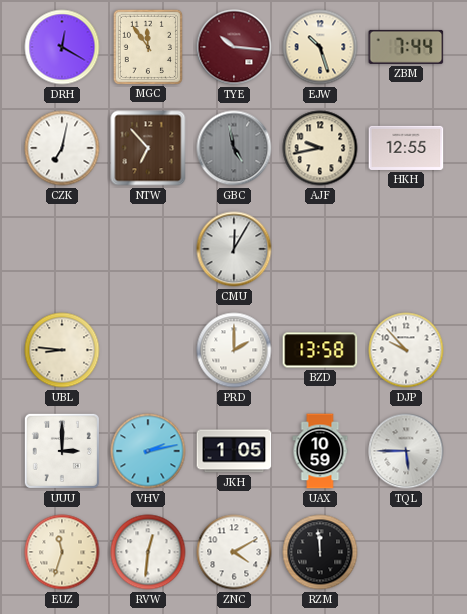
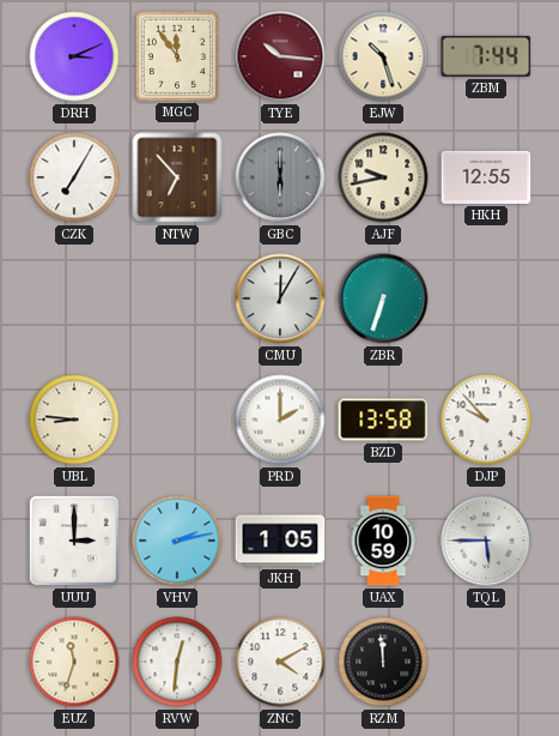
DRH: 12:20 -> 3:11 (74, 56)
CZK: 7:02 -> 7:05 (74, 177)
GBC: 4:58 -> 6:00 (280, 177)
ZBR: none -> 6:33 (383, 298)
